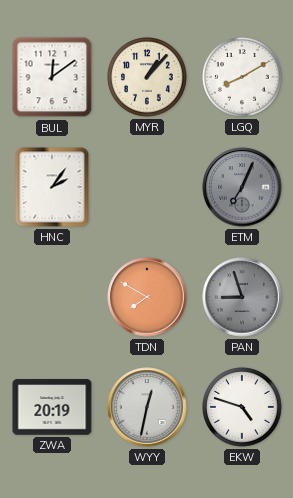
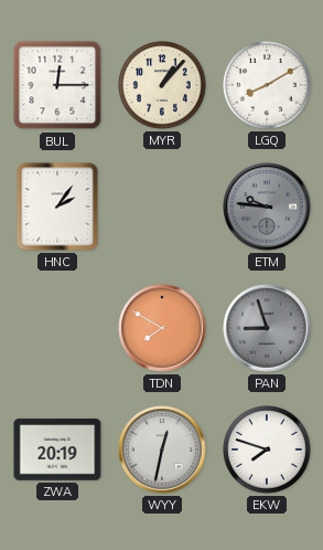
BUL: 12:09 -> 12:15 (57, 85)
ETM: 7:04 -> 9:46 (267, 207)
EKW: 4:48 -> 7:48 (267, 449)
